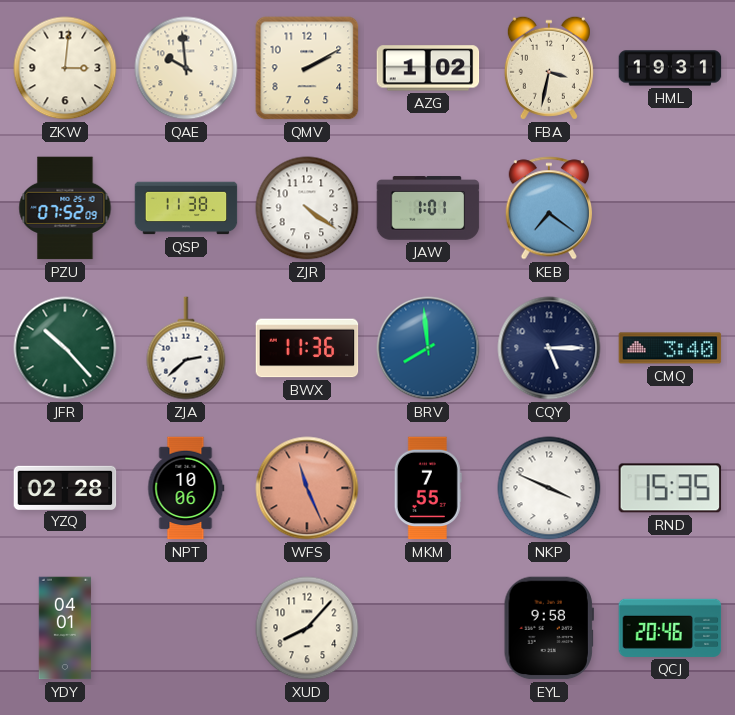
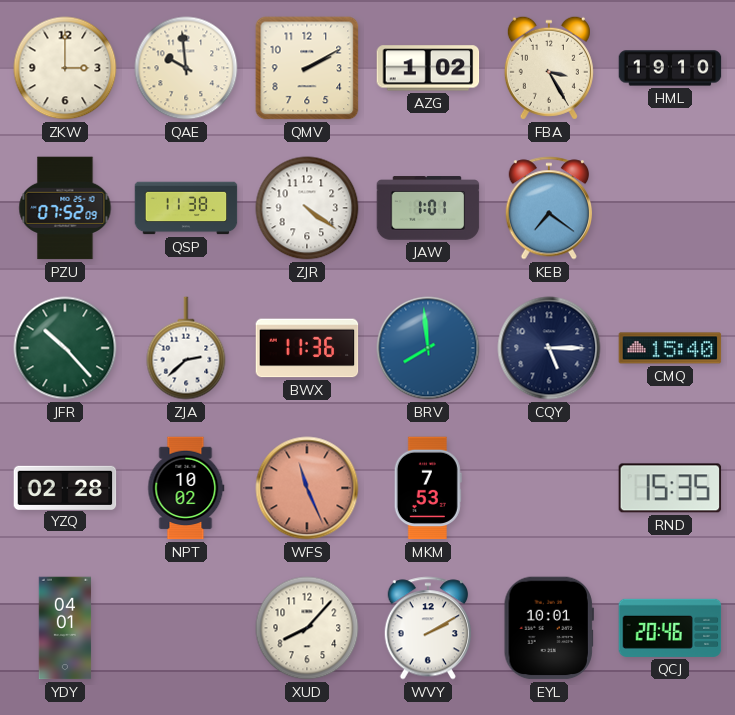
ZKW: 3:01 -> 3:00 (65, 68)
FBA: 3:32 -> 3:25 (549, 68)
HML: 19:31 -> 19:10 (670, 68)
CMQ: 3:40 -> 15:40 (670, 348)
NPT: 10:06 -> 10:02 (186, 488)
MKM: 7:55 -> 7:53 (428, 488)
NKP: 3:49 -> none (549, 488)
WVY: none -> 2:10 (427, 628)
EYL: 9:58 -> 10:01 (549, 628)
